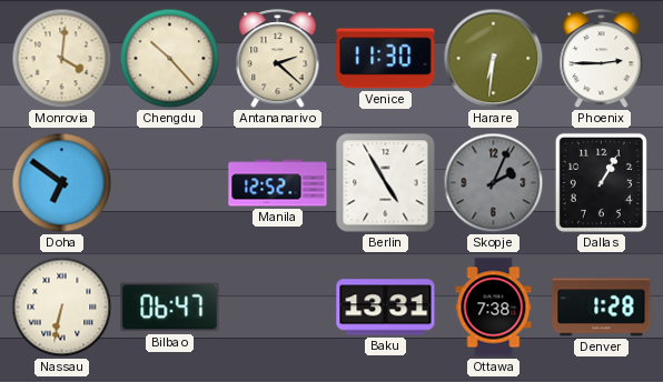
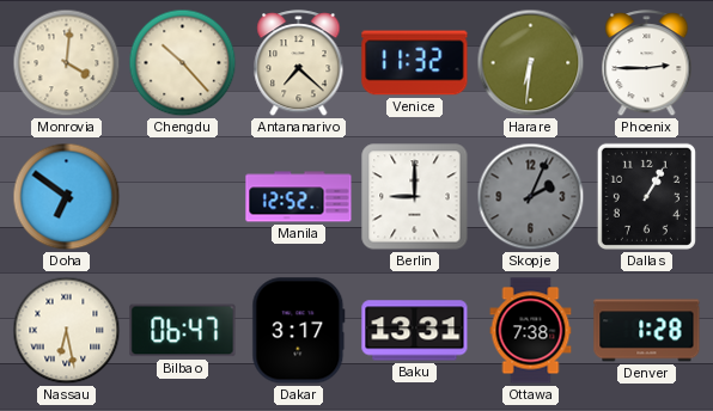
Antananarivo: 2:22 -> 7:22 (299, 63)
Venice: 11:30 -> 11:32 (415, 63)
Berlin: 4:55 -> 9:00 (415, 197)
Nassau: 6:32 -> 6:28 (67, 331)
Dakar: none -> 3:17 (299, 331)
